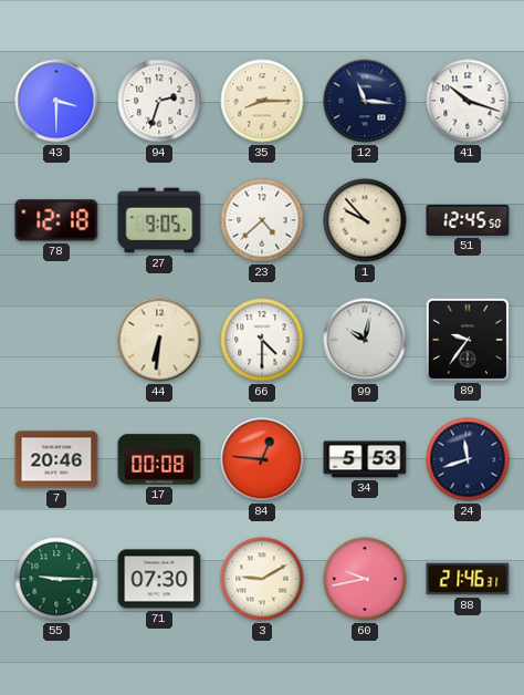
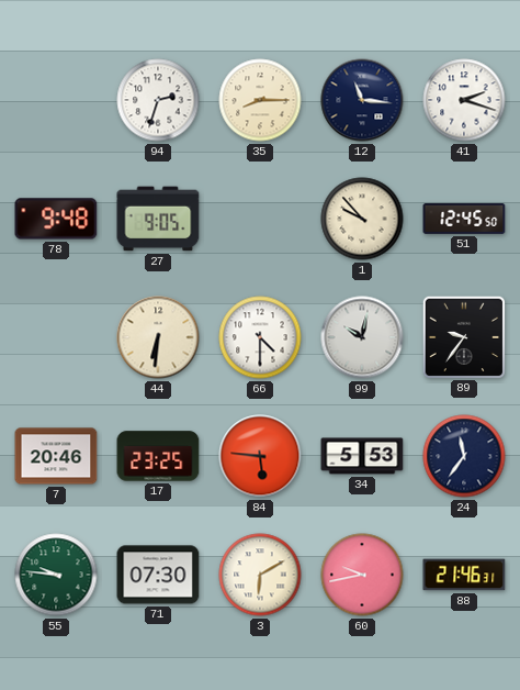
43: 3:30 -> none (56, 101)
41: 10:18 -> 2:18 (464, 100)
78: 12:18 -> 9:48 (56, 219)
23: 4:38 -> none (262, 220)
17: 00:08 -> 23:25 (158, 456)
84: 12:46 -> 5:46 (260, 456)
24: 11:42 -> 11:36 (464, 456)
55: 9:15 -> 9:46 (56, 575)
3: 9:10 -> 6:10 (260, 575)
